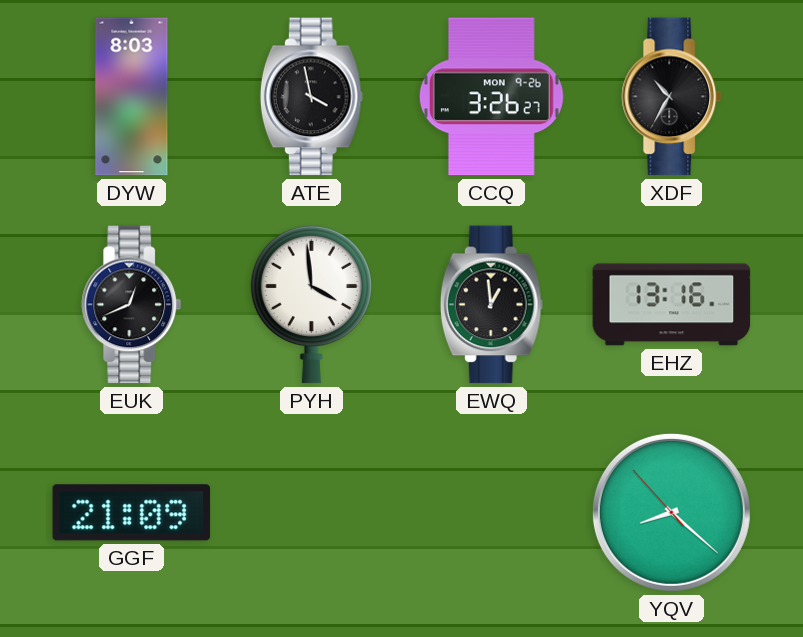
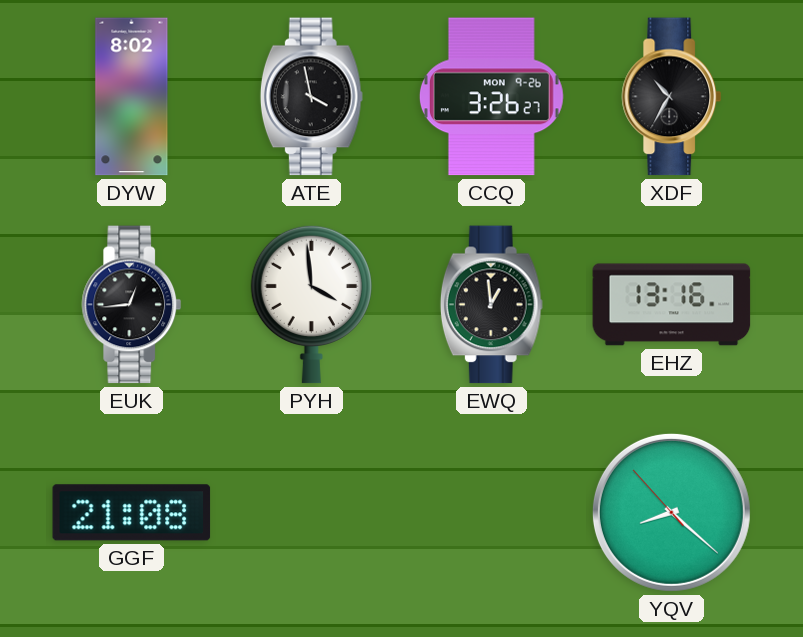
DYW: 8:03 -> 8:02 (132, 97)
EUK: 12:41 -> 12:44 (132, 305)
GGF: 21:09 -> 21:08 (132, 513)
